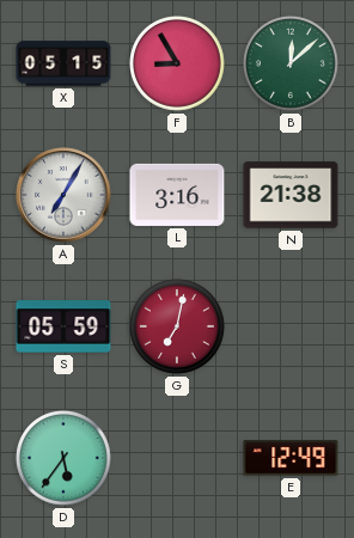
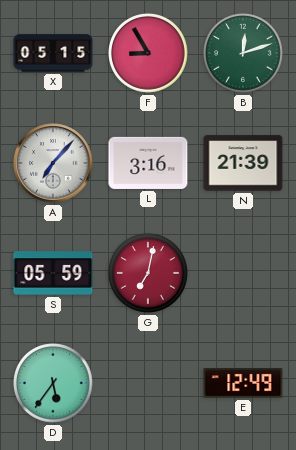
B: 12:08 -> 12:12 (244, 54)
A: 7:05 -> 7:07 (53, 163)
N: 21:38 -> 21:39 (243, 163)
